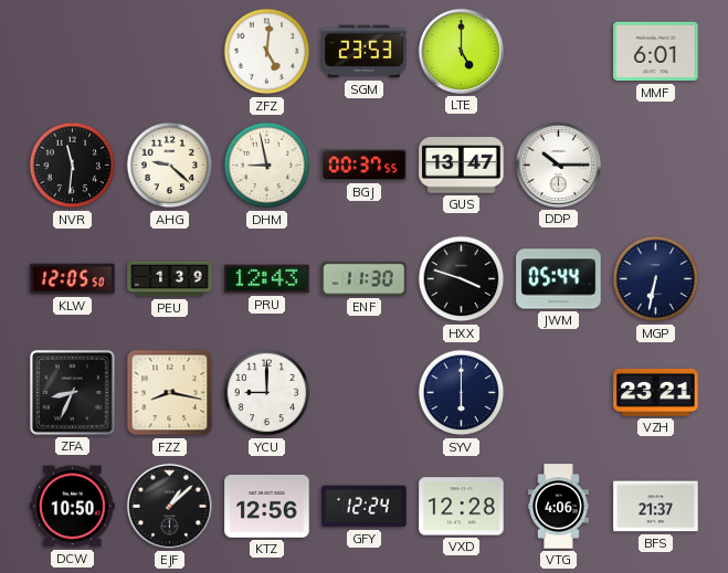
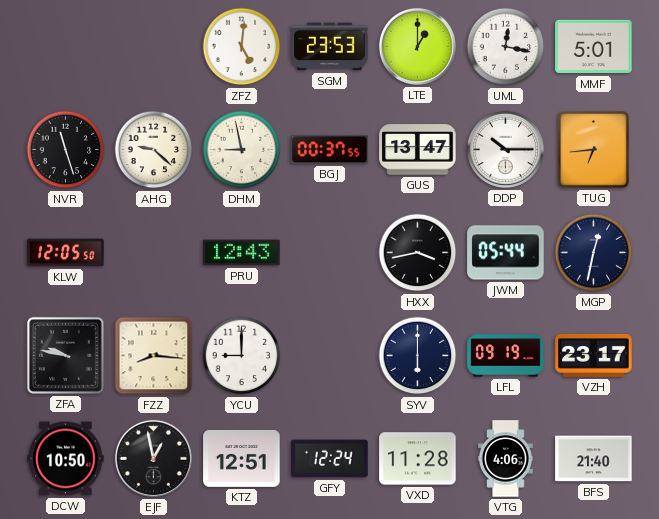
LTE: 5:00 -> 1:00 (417, 46)
UML: none -> 12:17 (506, 47)
MMF: 6:01 -> 5:01 (594, 47)
NVR: 11:31 -> 11:27 (66, 150)
TUG: none -> 6:44 (594, 150)
PEU: 1:39 -> none (170, 279)
ENF: 11:30 -> none (365, 279)
HXX: 3:48 -> 3:43 (418, 253)
MGP: 6:32 -> 12:32 (594, 253)
ZFA: 8:34 -> 9:47 (65, 355)
FZZ: 8:17 -> 8:16 (154, 356)
LFL: none -> 09:19 (506, 356)
VZH: 23:21 -> 23:17 (594, 355)
EJF: 1:08 -> 12:58 (153, 458)
KTZ: 12:56 -> 12:51 (242, 458)
VXD: 12:28 -> 11:28 (418, 459)
BFS: 21:37 -> 21:40 (594, 459)
